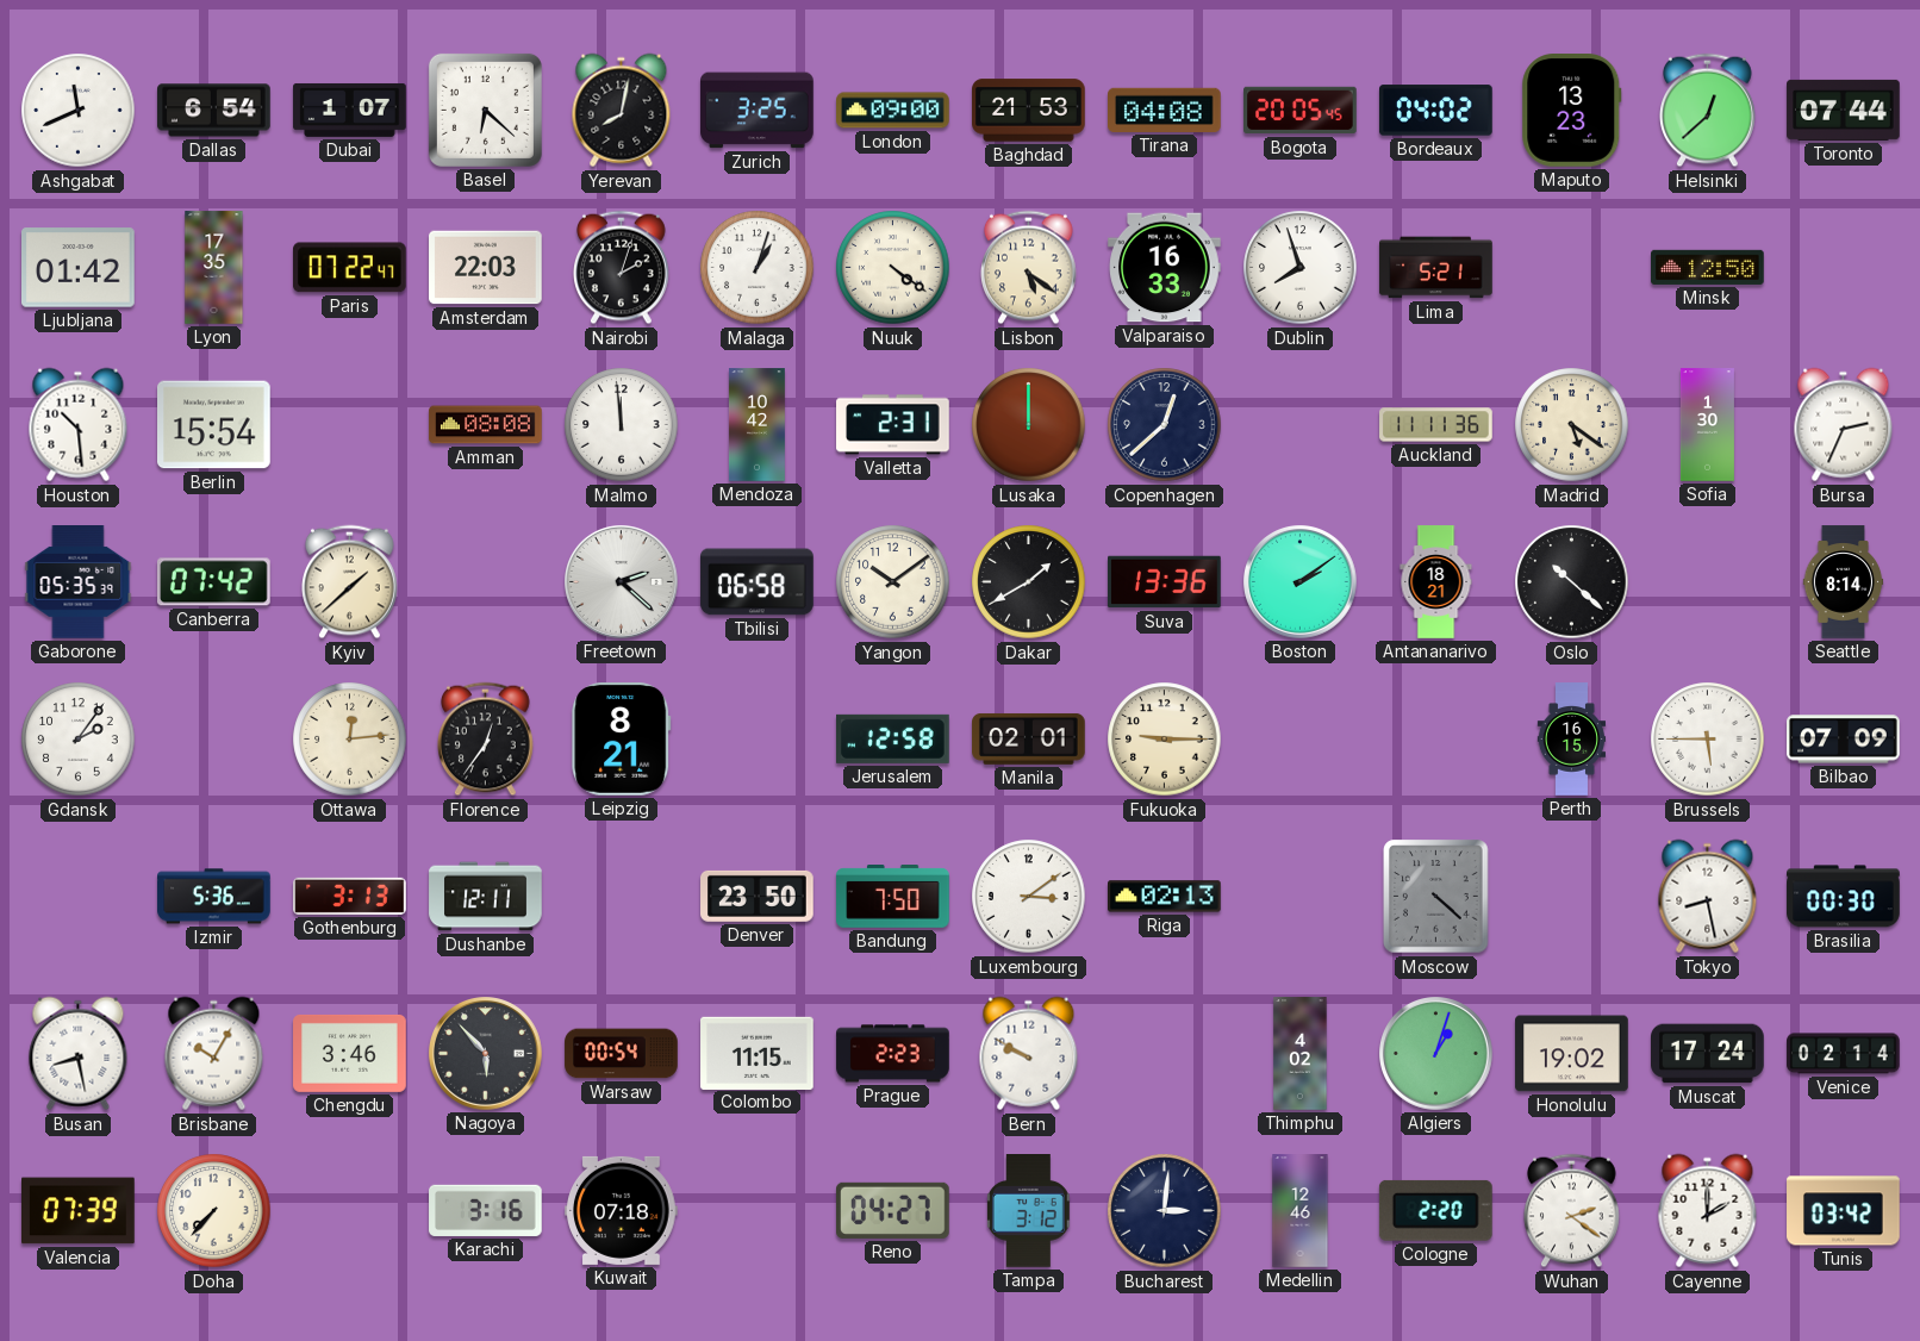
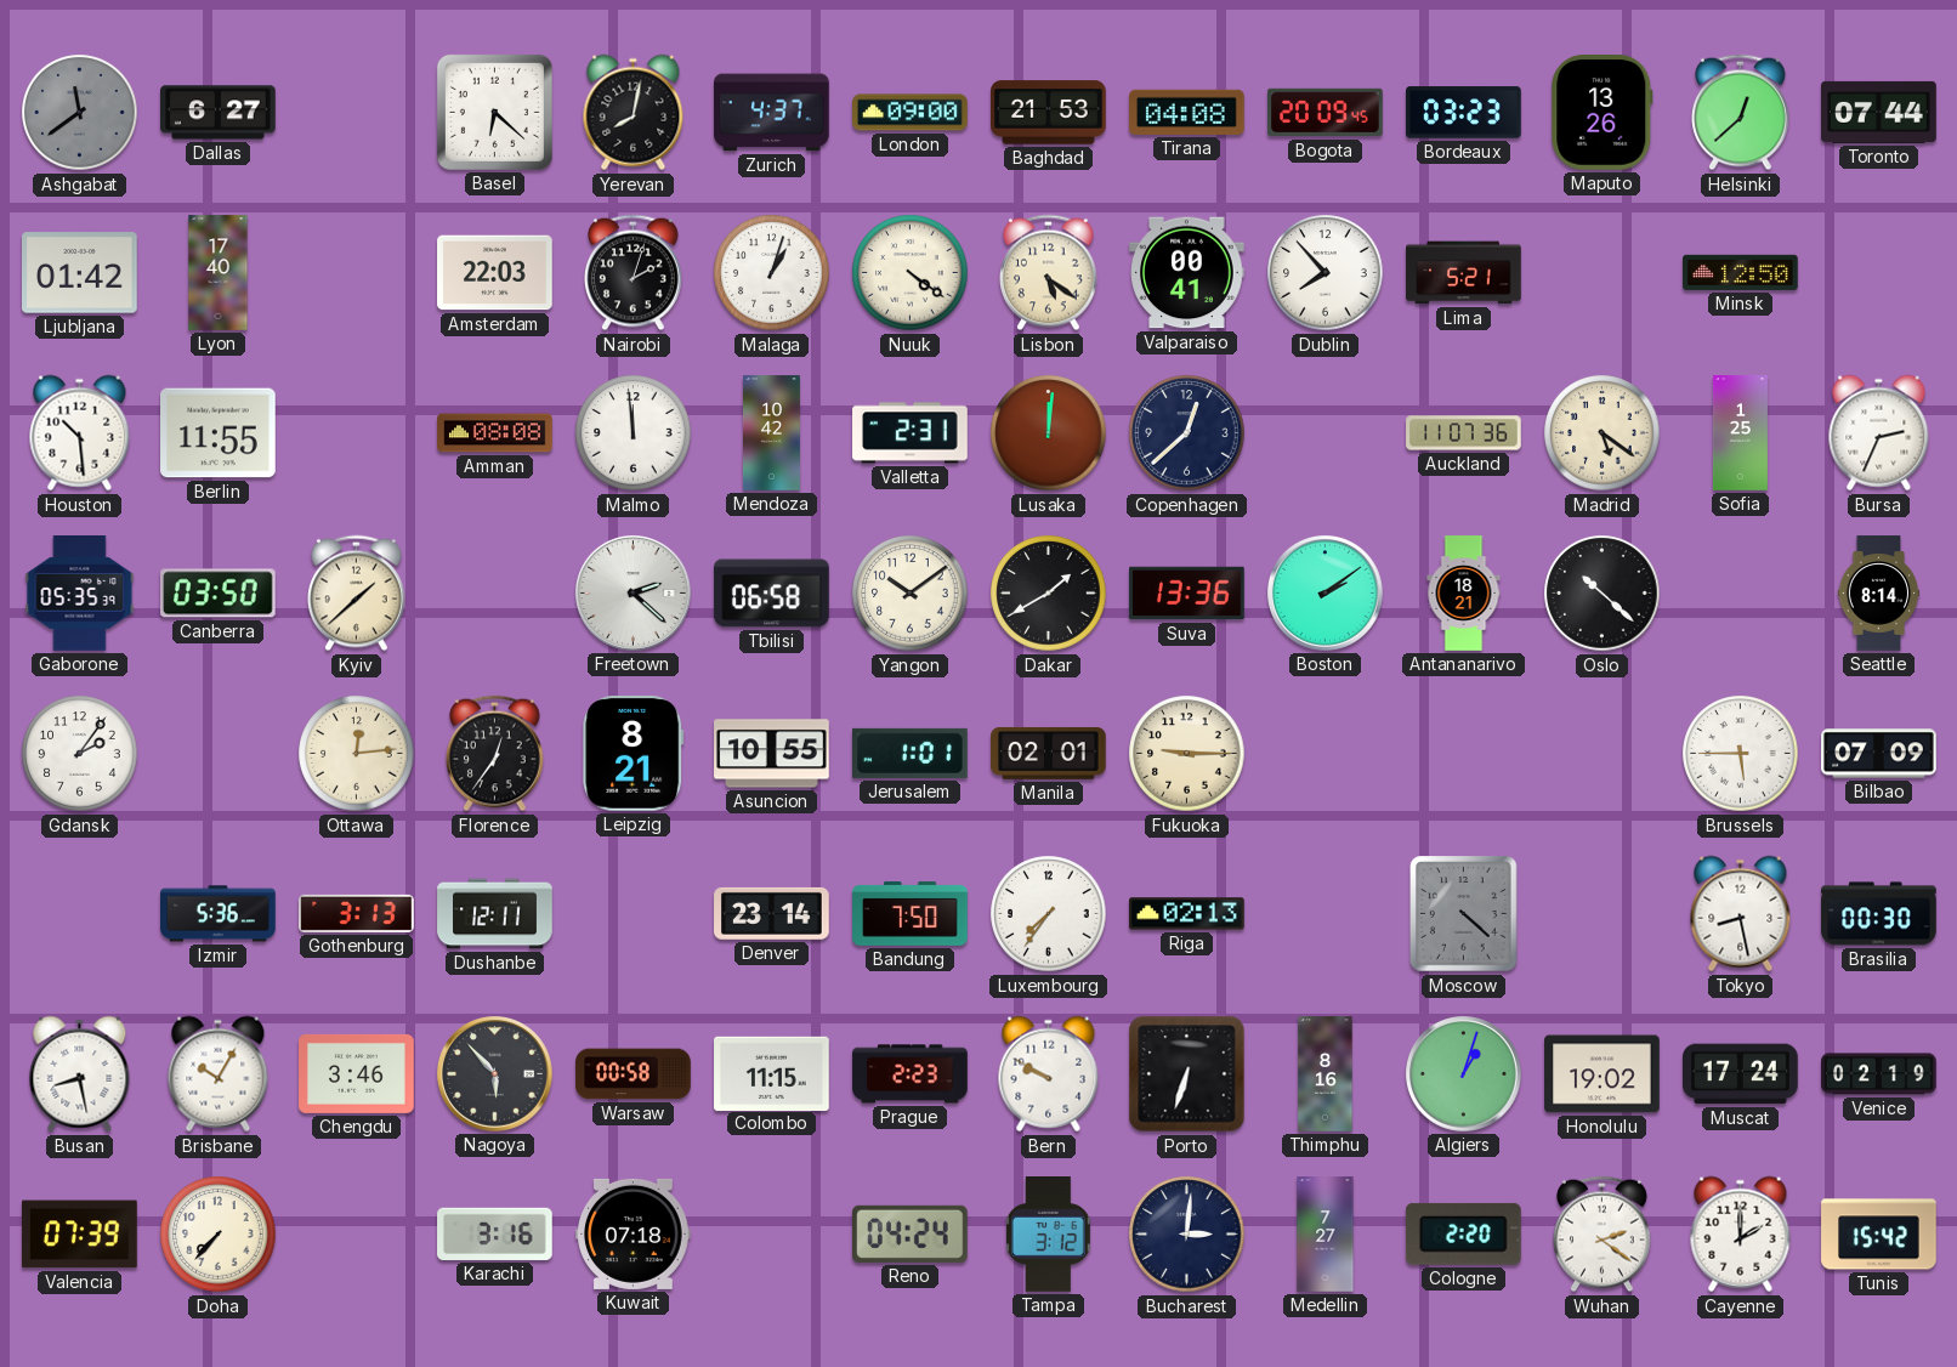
Ashgabat: 11:41 -> 11:39 (80, 113)
Ashgabat dial: white -> grey (80, 113)
Dallas: 6:54 -> 6:27 (219, 113)
Dubai: 1:07 -> none (350, 110)
Zurich: 3:25 -> 4:37 (772, 113)
Bogota: 20:05 -> 20:09 (1326, 113)
Bordeaux: 04:02 -> 03:23 (1464, 113)
Maputo: 13:23 -> 13:26 (1603, 113)
Lyon: 17:35 -> 17:40 (219, 273)
Paris: 07:22 -> none (350, 268)
Valparaiso: 16:33 -> 00:41 (1187, 273)
Dublin: 7:57 -> 7:53 (1326, 273)
Berlin: 15:54 -> 11:55 (219, 433)
Lusaka: 12:00 -> 12:01 (1049, 433)
Auckland: 11:11 -> 11:07 (1464, 433)
Sofia: 1:30 -> 1:25 (1740, 433)
Canberra: 07:42 -> 03:50 (219, 594)
Asuncion: none -> 10:55 (772, 754)
Jerusalem: 12:58 -> 1:01 (911, 753)
Perth: 16:15 -> none (1572, 740)
Denver: 23:50 -> 23:14 (772, 913)
Luxembourg: 3:09 -> 7:36 (1049, 914)
Warsaw: 00:54 -> 00:58 (634, 1074)
Porto: none -> 6:33 (1187, 1074)
Thimphu: 4:02 -> 8:16 (1326, 1074)
Venice: 02:14 -> 02:19 (1879, 1074)
Reno: 04:27 -> 04:24 (911, 1233)
Medellin: 12:46 -> 7:27 (1326, 1235)
Tunis: 03:42 -> 15:42 (1879, 1235)
